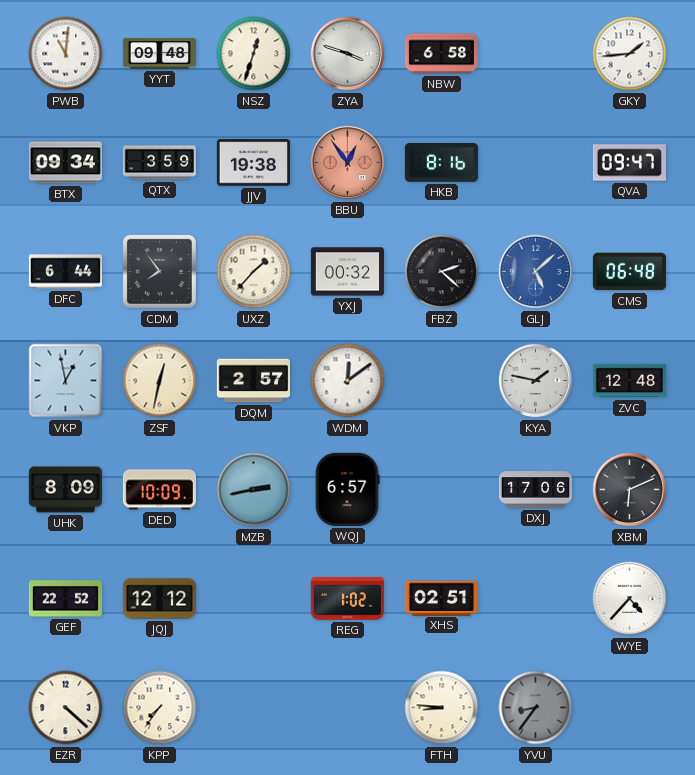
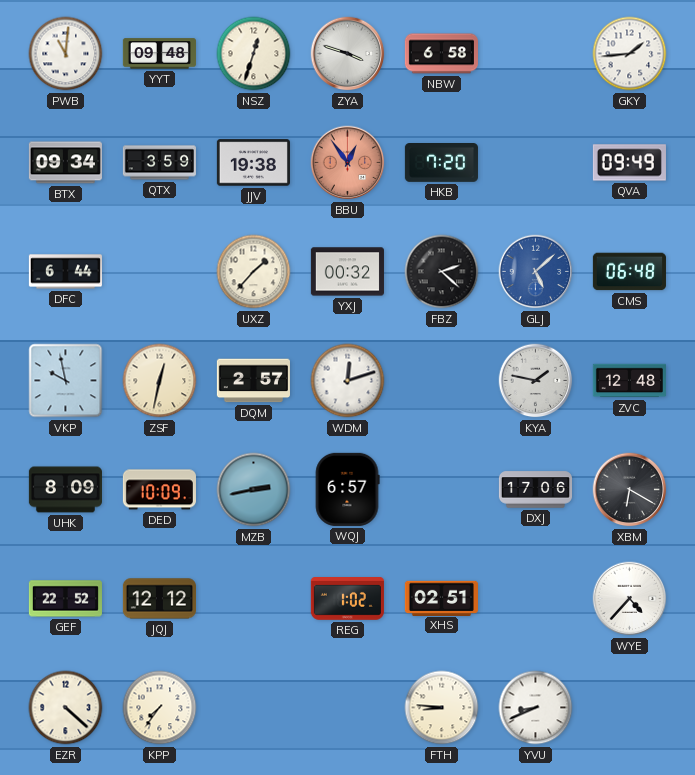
HKB: 8:16 -> 7:20 (441, 163)
QVA: 09:47 -> 09:49 (629, 163)
CDM: 7:54 -> none (159, 271)
VKP: 12:58 -> 9:58 (66, 381)
WDM: 12:09 -> 12:12 (348, 381)
XBM: 6:11 -> 6:20 (630, 490)
YVU: 8:36 -> 8:41 (536, 708)
YVU dial: grey -> white (536, 708)
